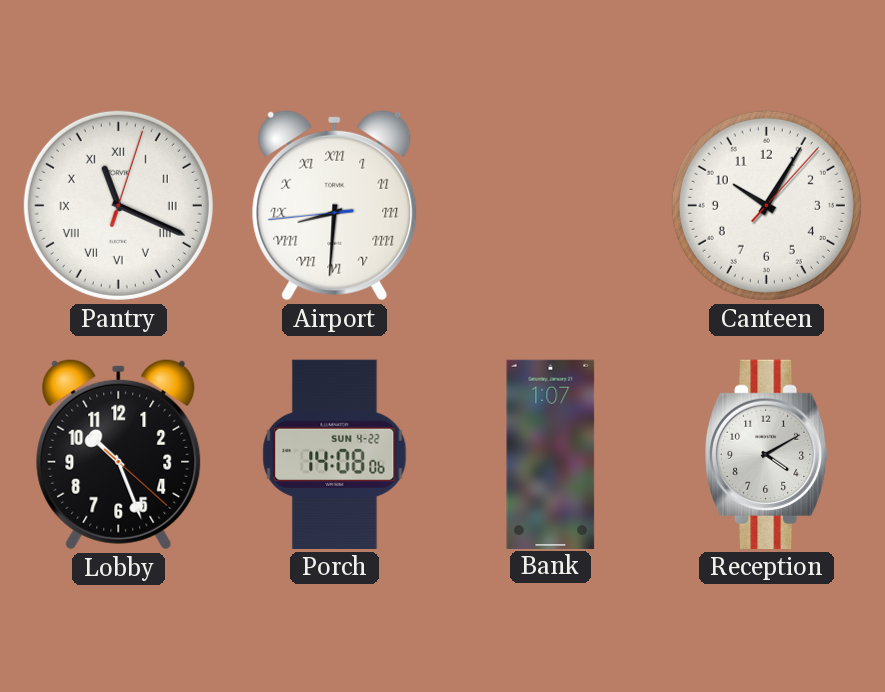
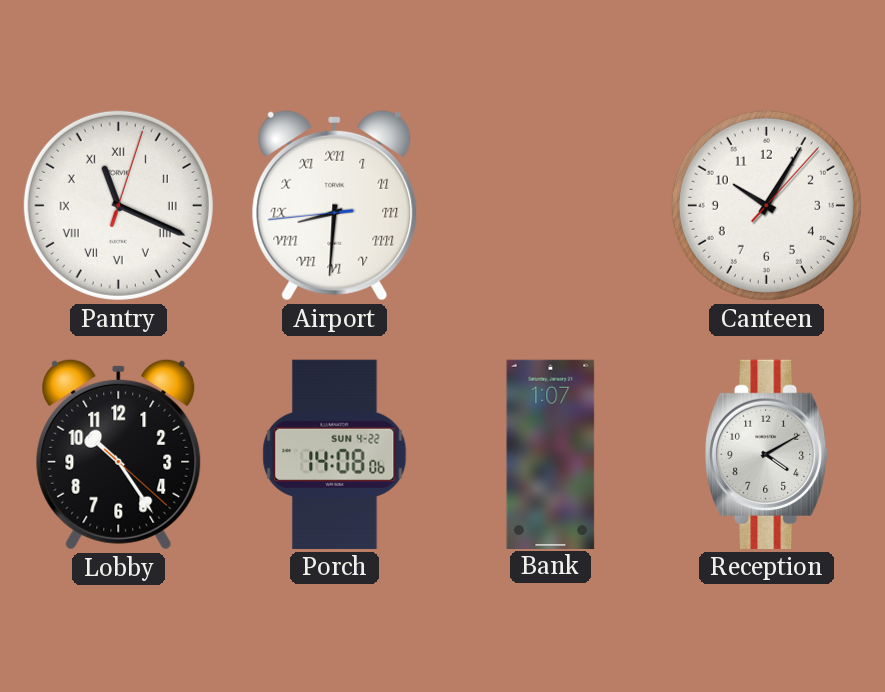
Lobby: 10:26 -> 10:24 (119, 454)
